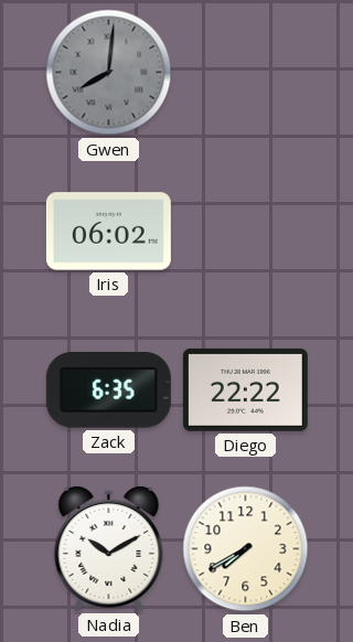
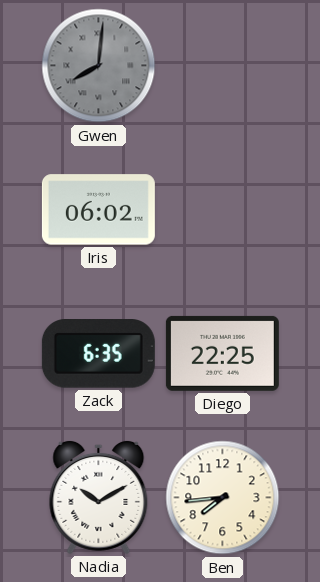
Diego: 22:22 -> 22:25 (222, 353)
Ben: 7:40 -> 7:44 (223, 498)
